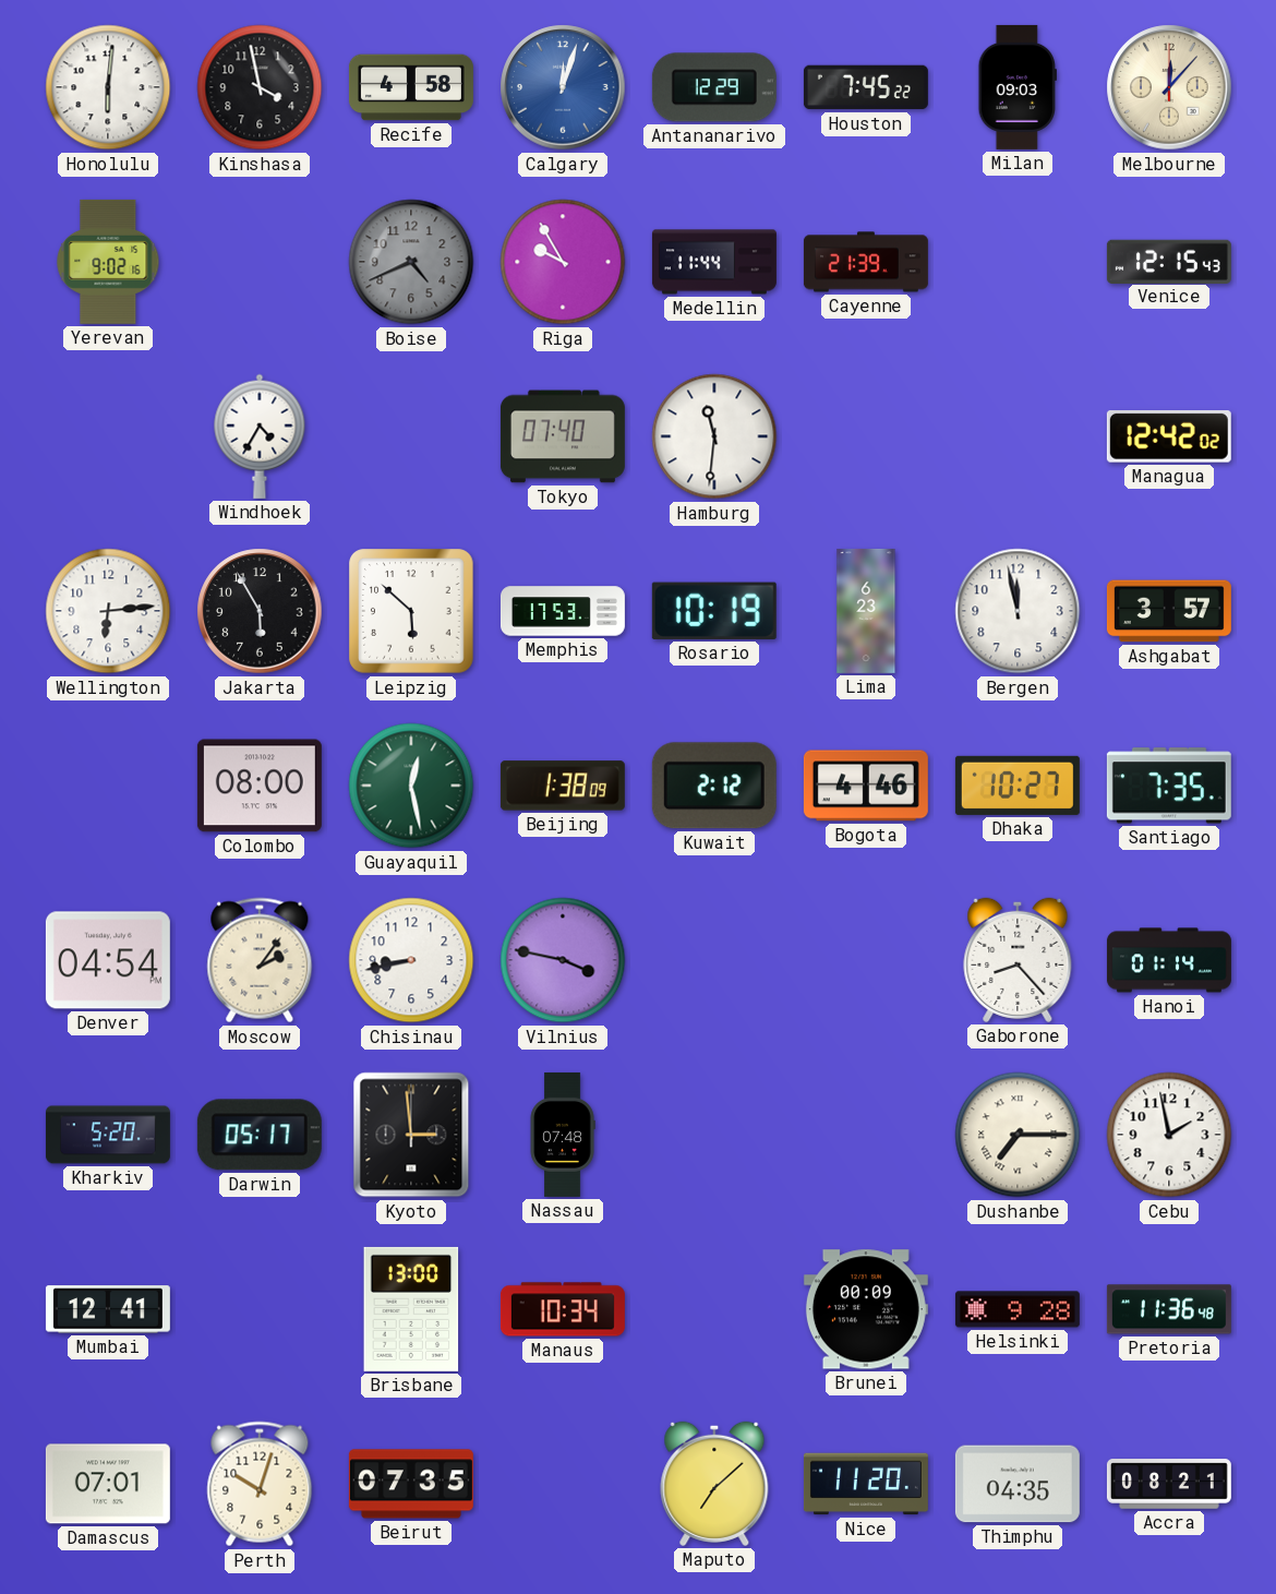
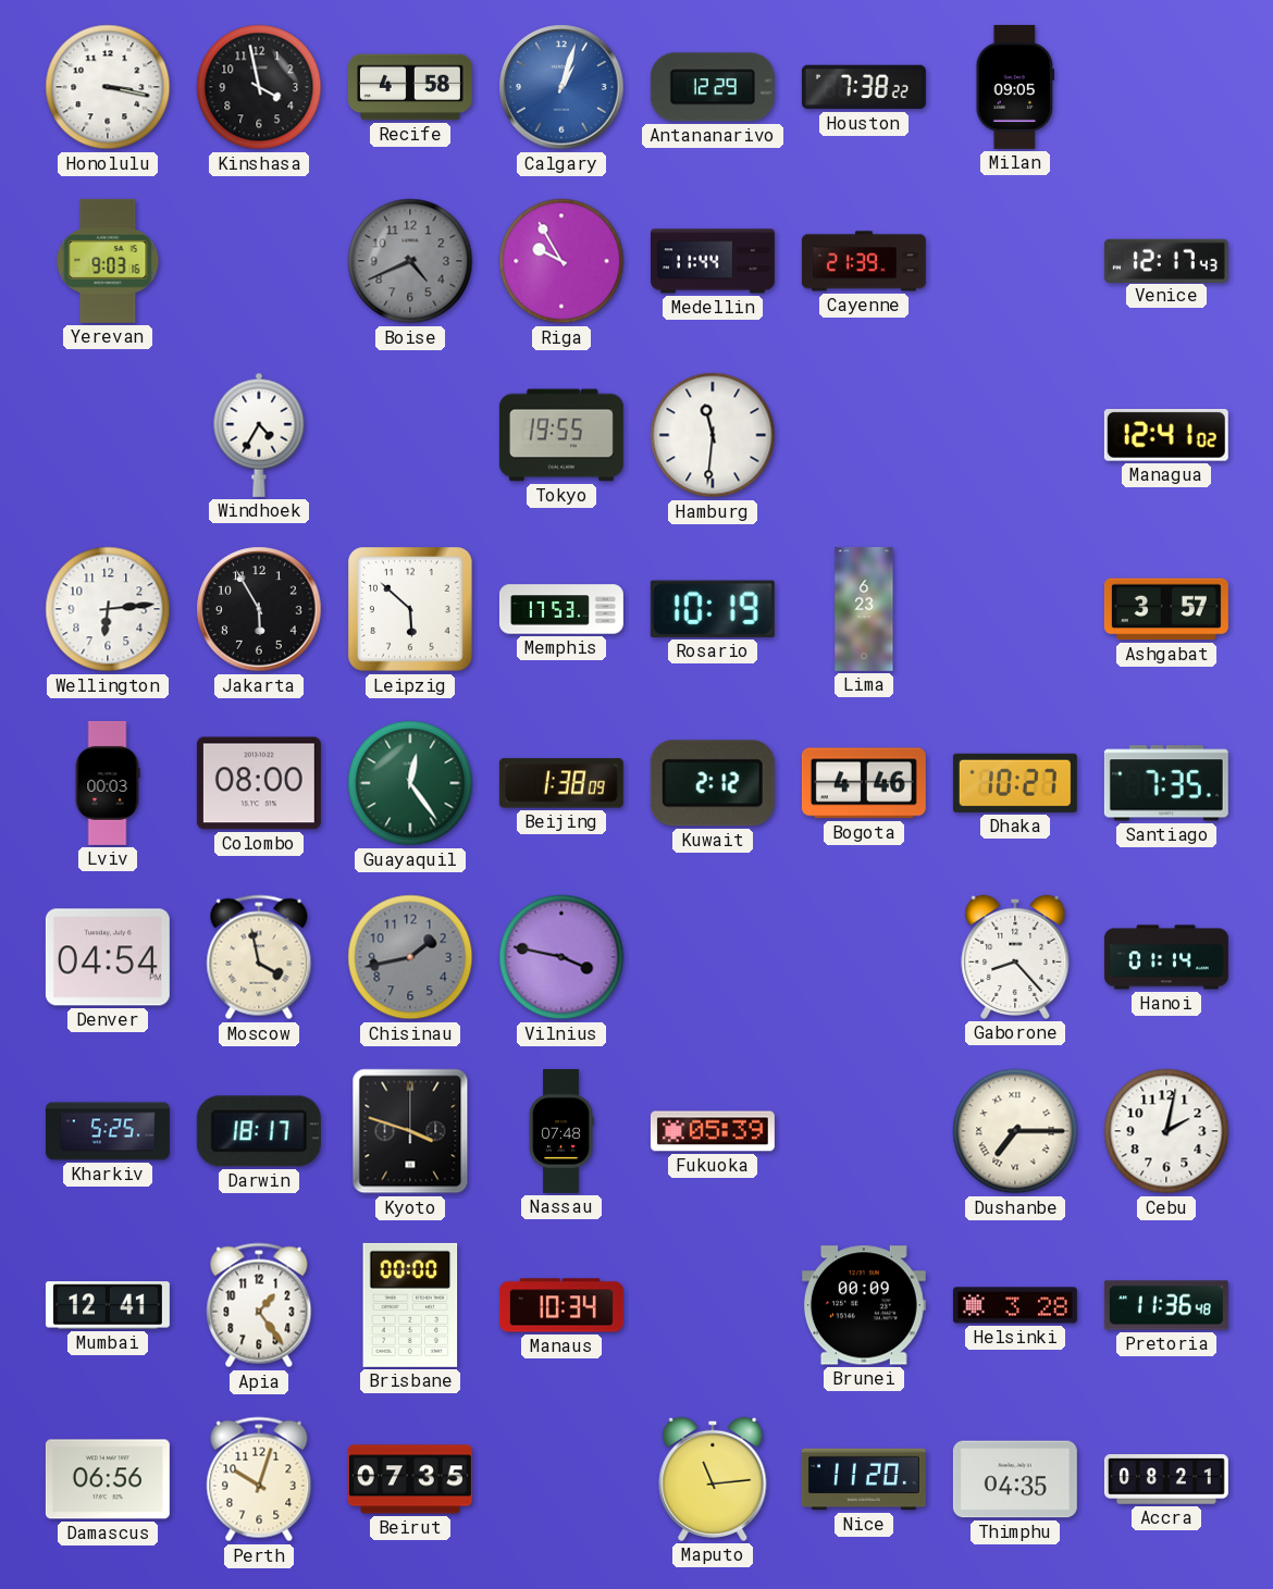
Honolulu: 6:01 -> 3:17 (108, 87)
Calgary: 12:03 -> 1:03 (561, 87)
Houston: 7:45 -> 7:38 (864, 87)
Milan: 09:03 -> 09:05 (1014, 87)
Melbourne: 12:07 -> none (1169, 87)
Yerevan: 9:02 -> 9:03 (108, 261)
Venice: 12:15 -> 12:17 (1166, 260)
Tokyo: 07:40 -> 19:55 (561, 435)
Managua: 12:42 -> 12:41 (1166, 436)
Bergen: 11:58 -> none (1018, 611)
Lviv: none -> 00:03 (108, 783)
Guayaquil: 12:28 -> 12:24 (410, 783)
Moscow: 2:06 -> 3:58 (259, 957)
Chisinau: 8:43 -> 1:43 (410, 957)
Chisinau dial: white -> grey (410, 957)
Kharkiv: 5:20 -> 5:25 (108, 1131)
Darwin: 05:17 -> 18:17 (259, 1131)
Kyoto: 2:59 -> 3:48 (410, 1131)
Fukuoka: none -> 05:39 (713, 1131)
Cebu: 1:58 -> 2:02 (1166, 1131)
Apia: none -> 1:24 (259, 1305)
Brisbane: 13:00 -> 00:00 (410, 1305)
Helsinki: 9:28 -> 3:28 (1015, 1305)
Damascus: 07:01 -> 06:56 (108, 1479)
Maputo: 7:08 -> 11:14 (713, 1479)
